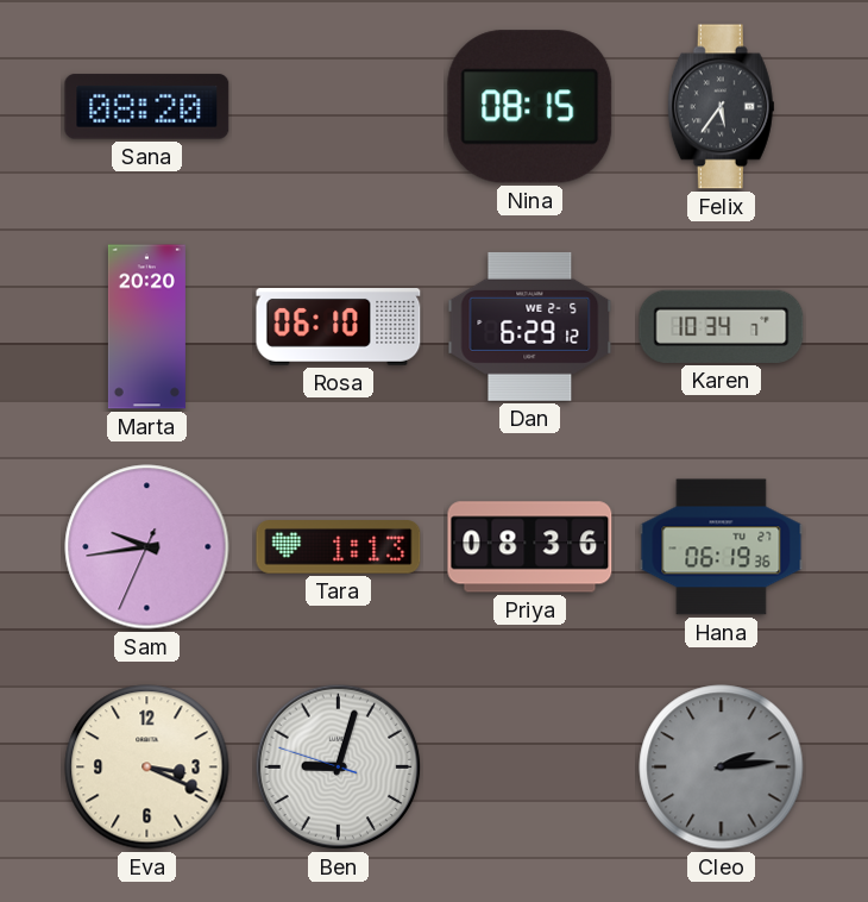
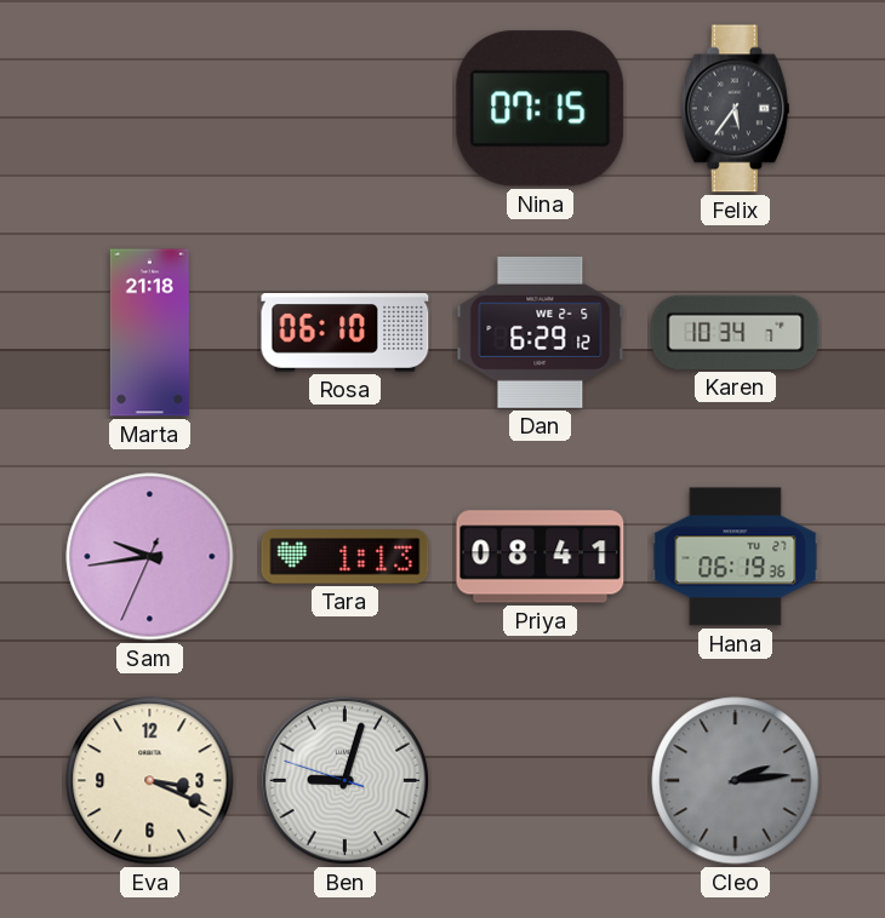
Sana: 08:20 -> none (147, 107)
Nina: 08:15 -> 07:15 (541, 109)
Marta: 20:20 -> 21:18 (149, 333)
Priya: 08:36 -> 08:41 (541, 557)
